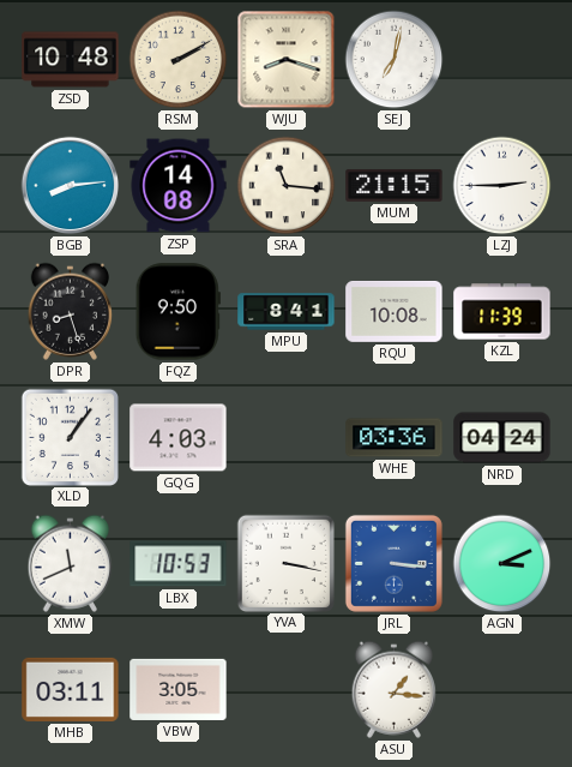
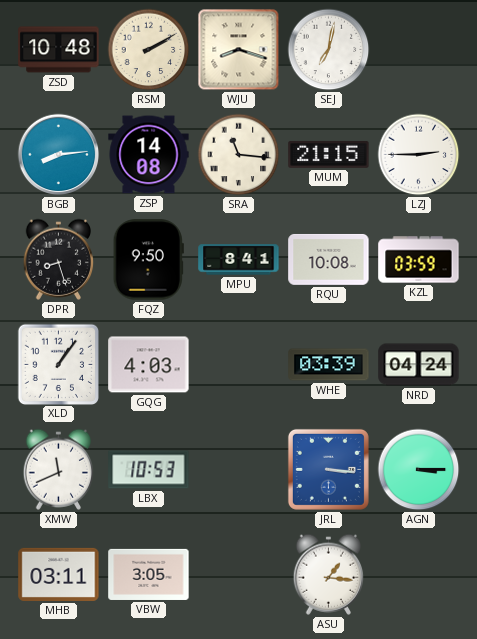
KZL: 11:39 -> 03:59 (419, 260)
WHE: 03:36 -> 03:39 (329, 365)
YVA: 3:17 -> none (285, 563)
AGN: 3:11 -> 3:15 (419, 470)
